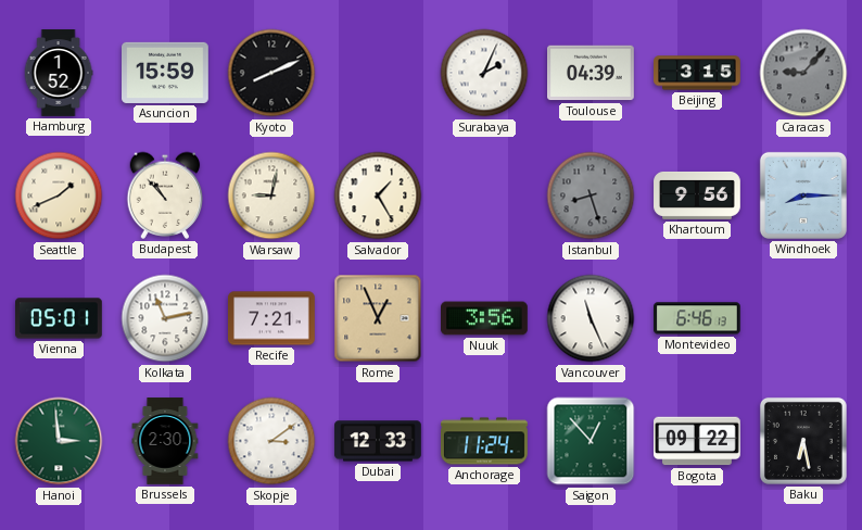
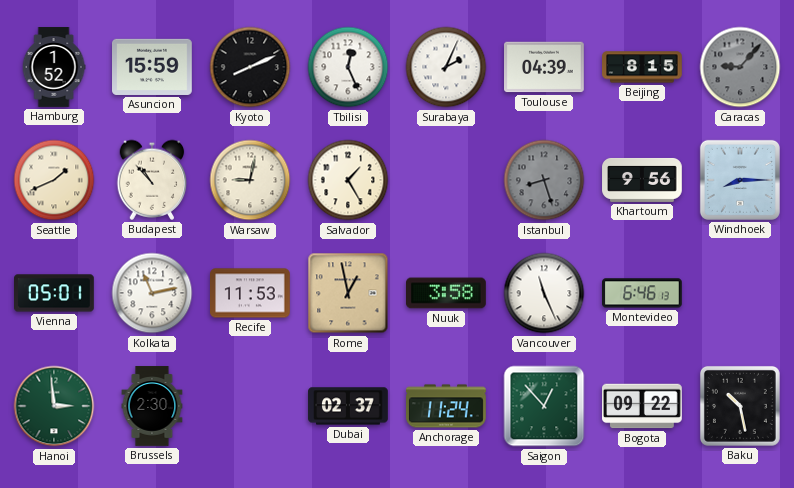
Tbilisi: none -> 12:26 (348, 67)
Beijing: 3:15 -> 8:15 (642, 67)
Recife: 7:21 -> 11:53 (250, 293)
Rome: 12:56 -> 12:58 (348, 293)
Nuuk: 3:56 -> 3:58 (447, 293)
Skopje: 3:09 -> none (271, 441)
Dubai: 12:33 -> 02:37 (348, 406)
Baku: 6:28 -> 10:28 (740, 406)
